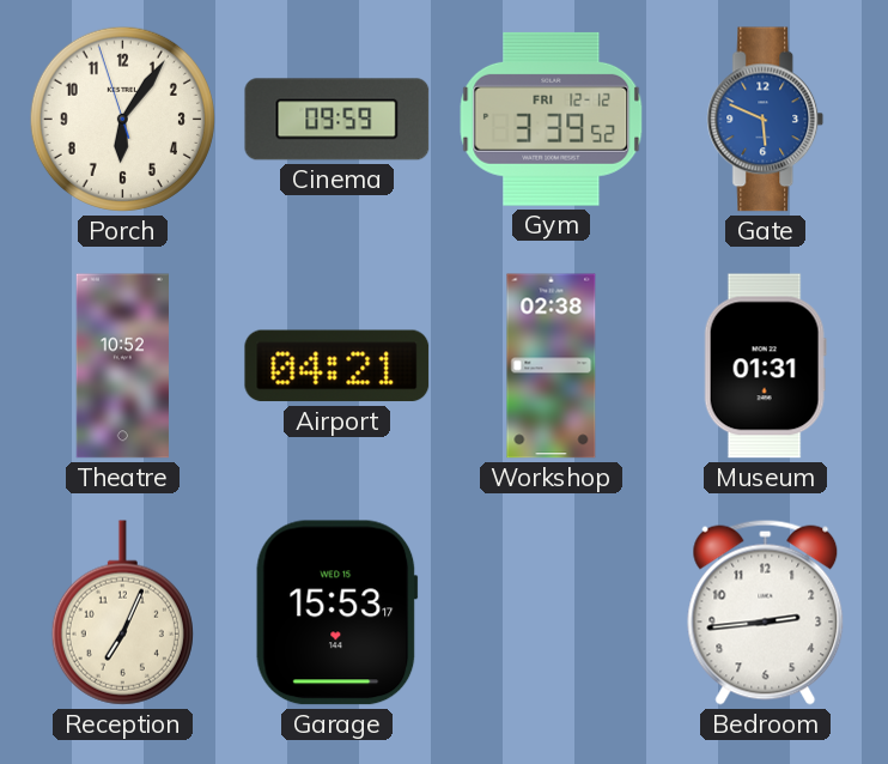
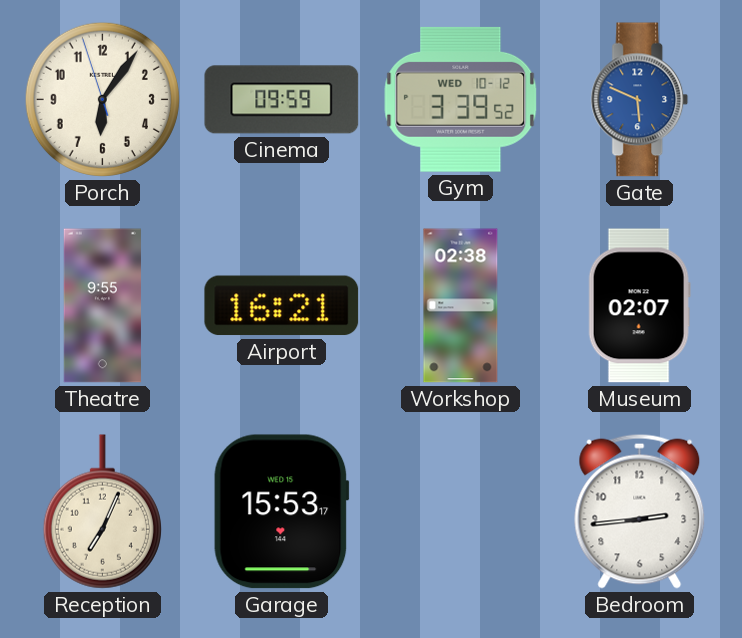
Gym date: FRI 12-12 -> WED 10-12 (461, 99)
Theatre: 10:52 -> 9:55 (102, 306)
Airport: 04:21 -> 16:21 (282, 306)
Museum: 01:31 -> 02:07 (639, 306)
